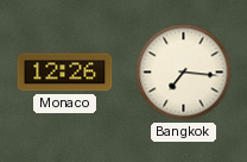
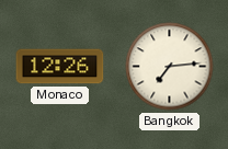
Bangkok: 7:16 -> 7:14 (170, 67)
